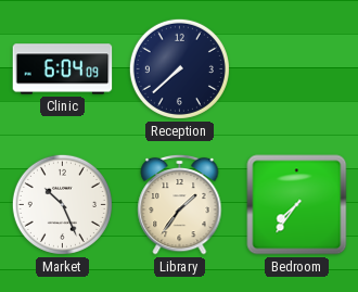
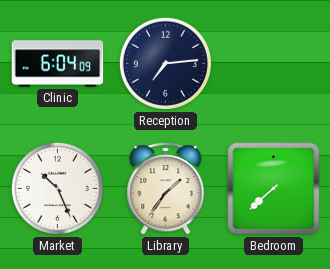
Reception: 7:38 -> 7:14 (165, 63)
Bedroom: 7:36 -> 7:38 (274, 189)
